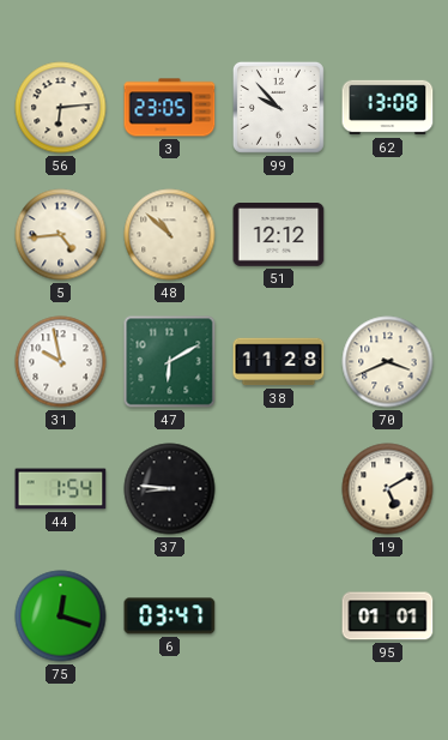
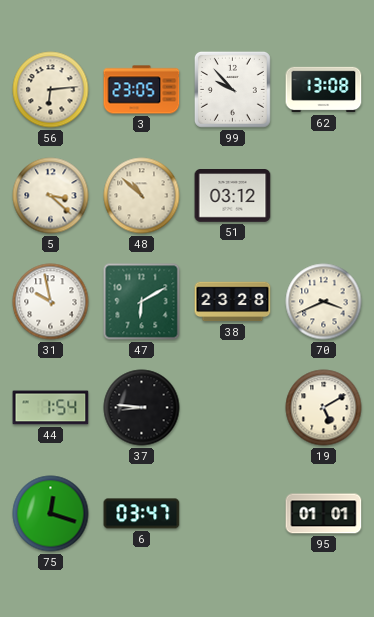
5: 4:44 -> 3:22 (51, 196)
51: 12:12 -> 03:12 (233, 196)
38: 11:28 -> 23:28 (233, 302)
